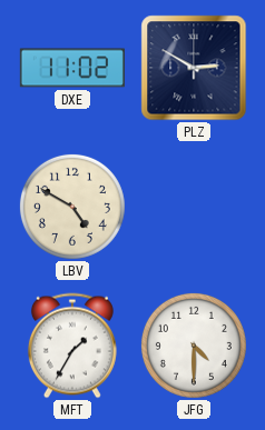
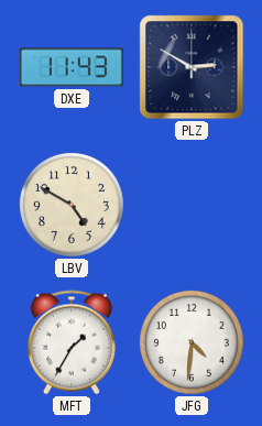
DXE: 11:02 -> 11:43 (72, 67)
JFG: 4:30 -> 4:31 (192, 342)
